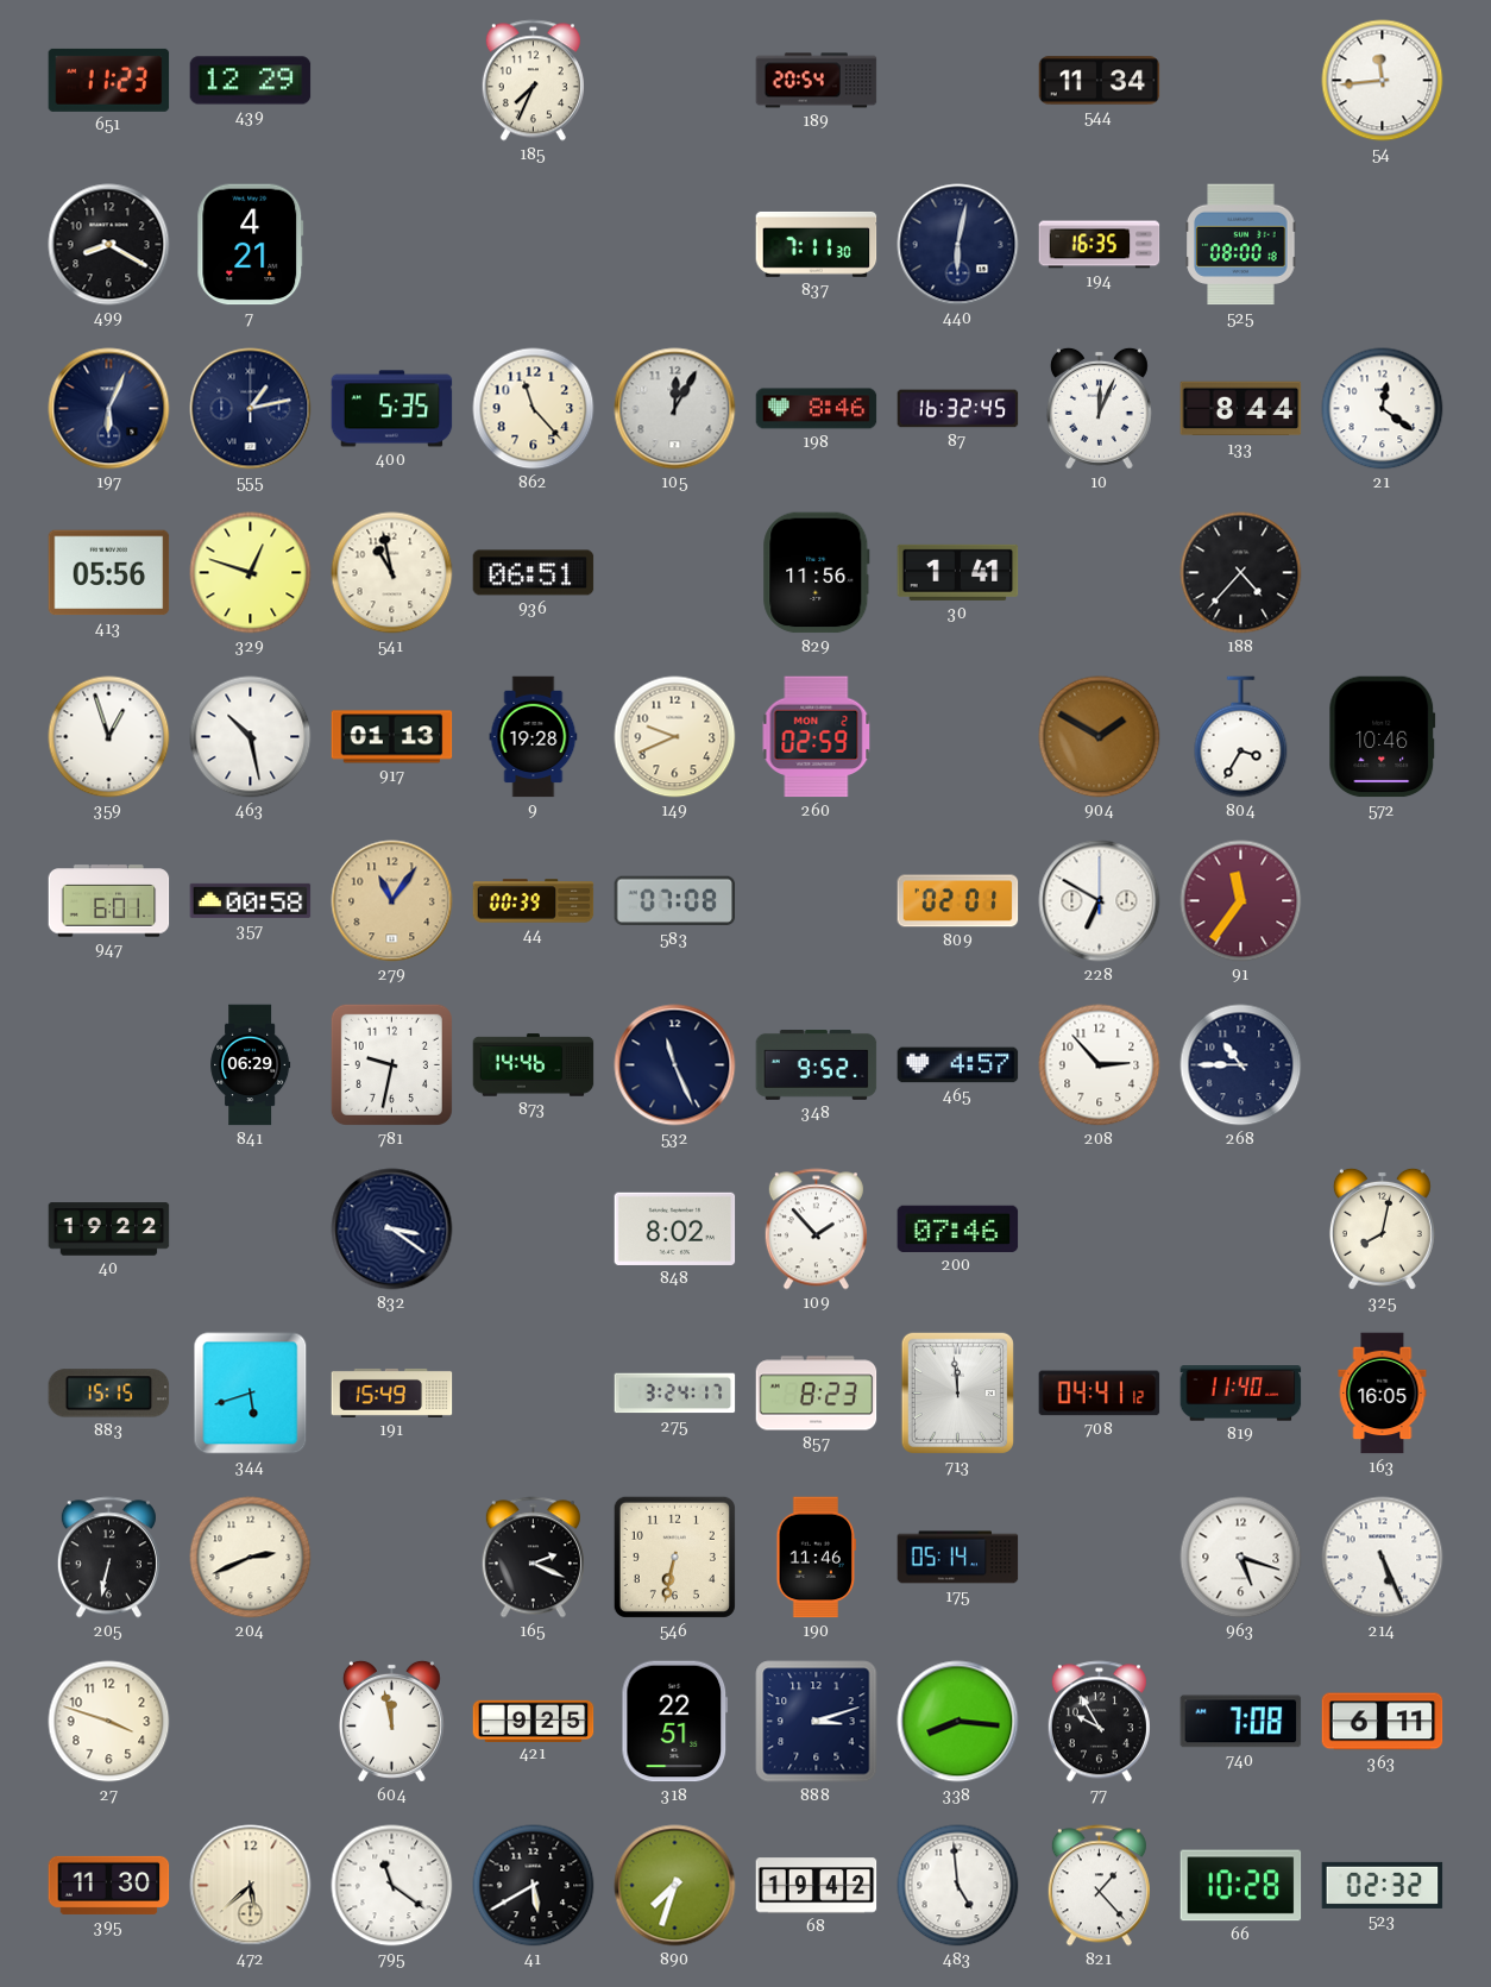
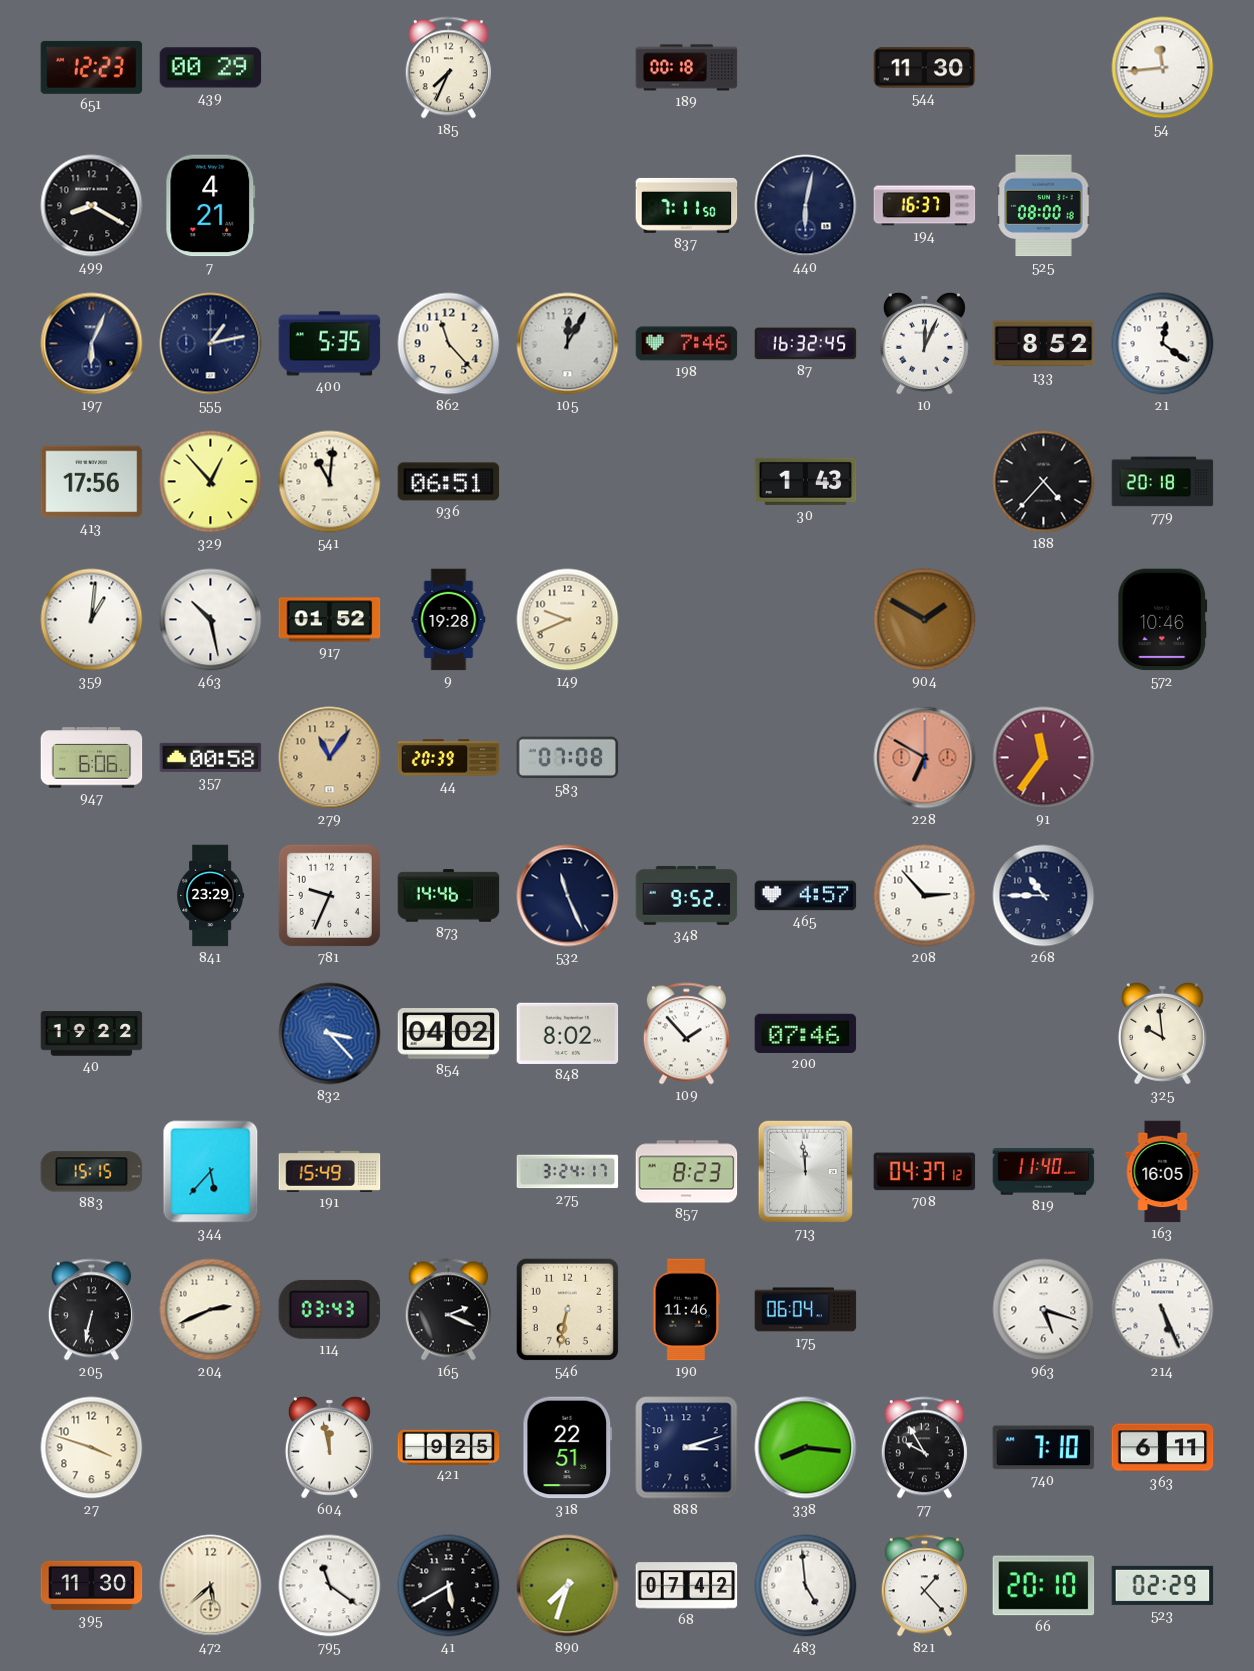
651: 11:23 -> 12:23 (92, 67)
439: 12:29 -> 00:29 (211, 68)
189: 20:54 -> 00:18 (687, 68)
544: 11:34 -> 11:30 (925, 68)
837: 7:11:30 -> 7:11:50 (687, 205)
194: 16:35 -> 16:37 (925, 206)
198: 8:46 -> 7:46 (687, 344)
133: 8:44 -> 8:52 (1044, 344)
413: 05:56 -> 17:56 (92, 482)
329: 12:48 -> 12:53 (211, 482)
541: 10:58 -> 11:01 (330, 482)
829: 11:56 -> none (817, 573)
30: 1:41 -> 1:43 (806, 481)
779: none -> 20:18 (1163, 482)
359: 12:57 -> 1:01 (92, 620)
917: 01:13 -> 01:52 (330, 620)
260: 02:59 -> none (817, 737)
804: 3:35 -> none (1241, 737)
947: 6:01 -> 6:06 (92, 758)
44: 00:39 -> 20:39 (449, 758)
809: 02:01 -> none (958, 901)
228 dial: white -> salmon (925, 758)
841: 06:29 -> 23:29 (211, 896)
781: 9:32 -> 9:34 (329, 895)
832: 3:21 -> 3:23 (330, 1034)
832 dial: navy -> blue (330, 1034)
854: none -> 04:02 (449, 1034)
325: 8:02 -> 9:59 (1162, 1033)
344: 5:42 -> 5:37 (211, 1172)
708: 04:41 -> 04:37 (925, 1172)
114: none -> 03:43 (330, 1309)
175: 05:14 -> 06:04 (806, 1310)
740: 7:08 -> 7:10 (1044, 1448)
68: 19:42 -> 07:42 (687, 1586)
66: 10:28 -> 20:10 (1044, 1586)
523: 02:32 -> 02:29 (1163, 1585)
